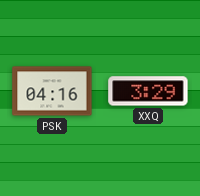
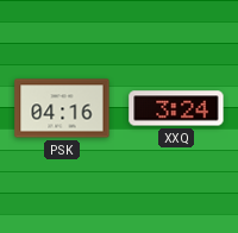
XXQ: 3:29 -> 3:24 (176, 108)
